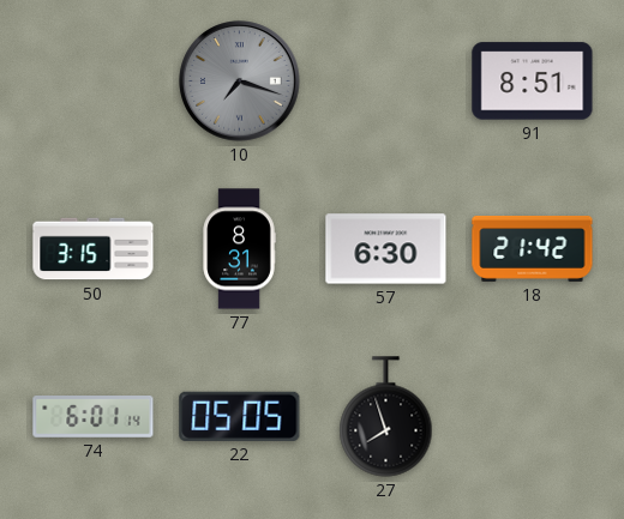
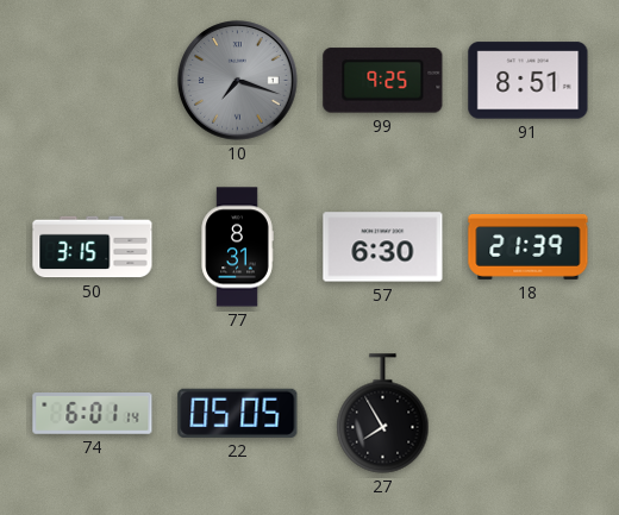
99: none -> 9:25 (383, 81)
18: 21:42 -> 21:39 (529, 247)
27: 7:57 -> 7:55 (383, 414)
